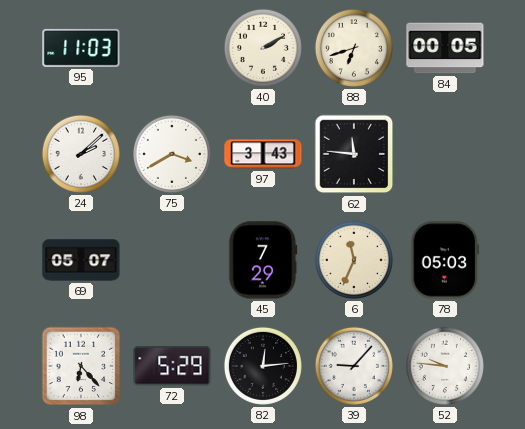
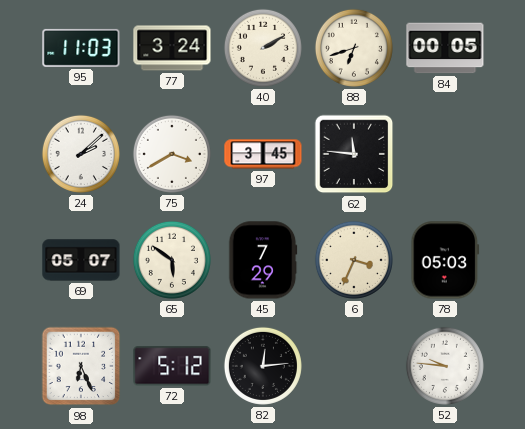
77: none -> 3:24 (172, 48)
97: 3:43 -> 3:45 (263, 154)
65: none -> 5:51 (172, 260)
6: 11:34 -> 3:34 (354, 260)
98: 6:23 -> 6:26 (81, 366)
72: 5:29 -> 5:12 (172, 366)
39: 9:07 -> none (354, 366)
